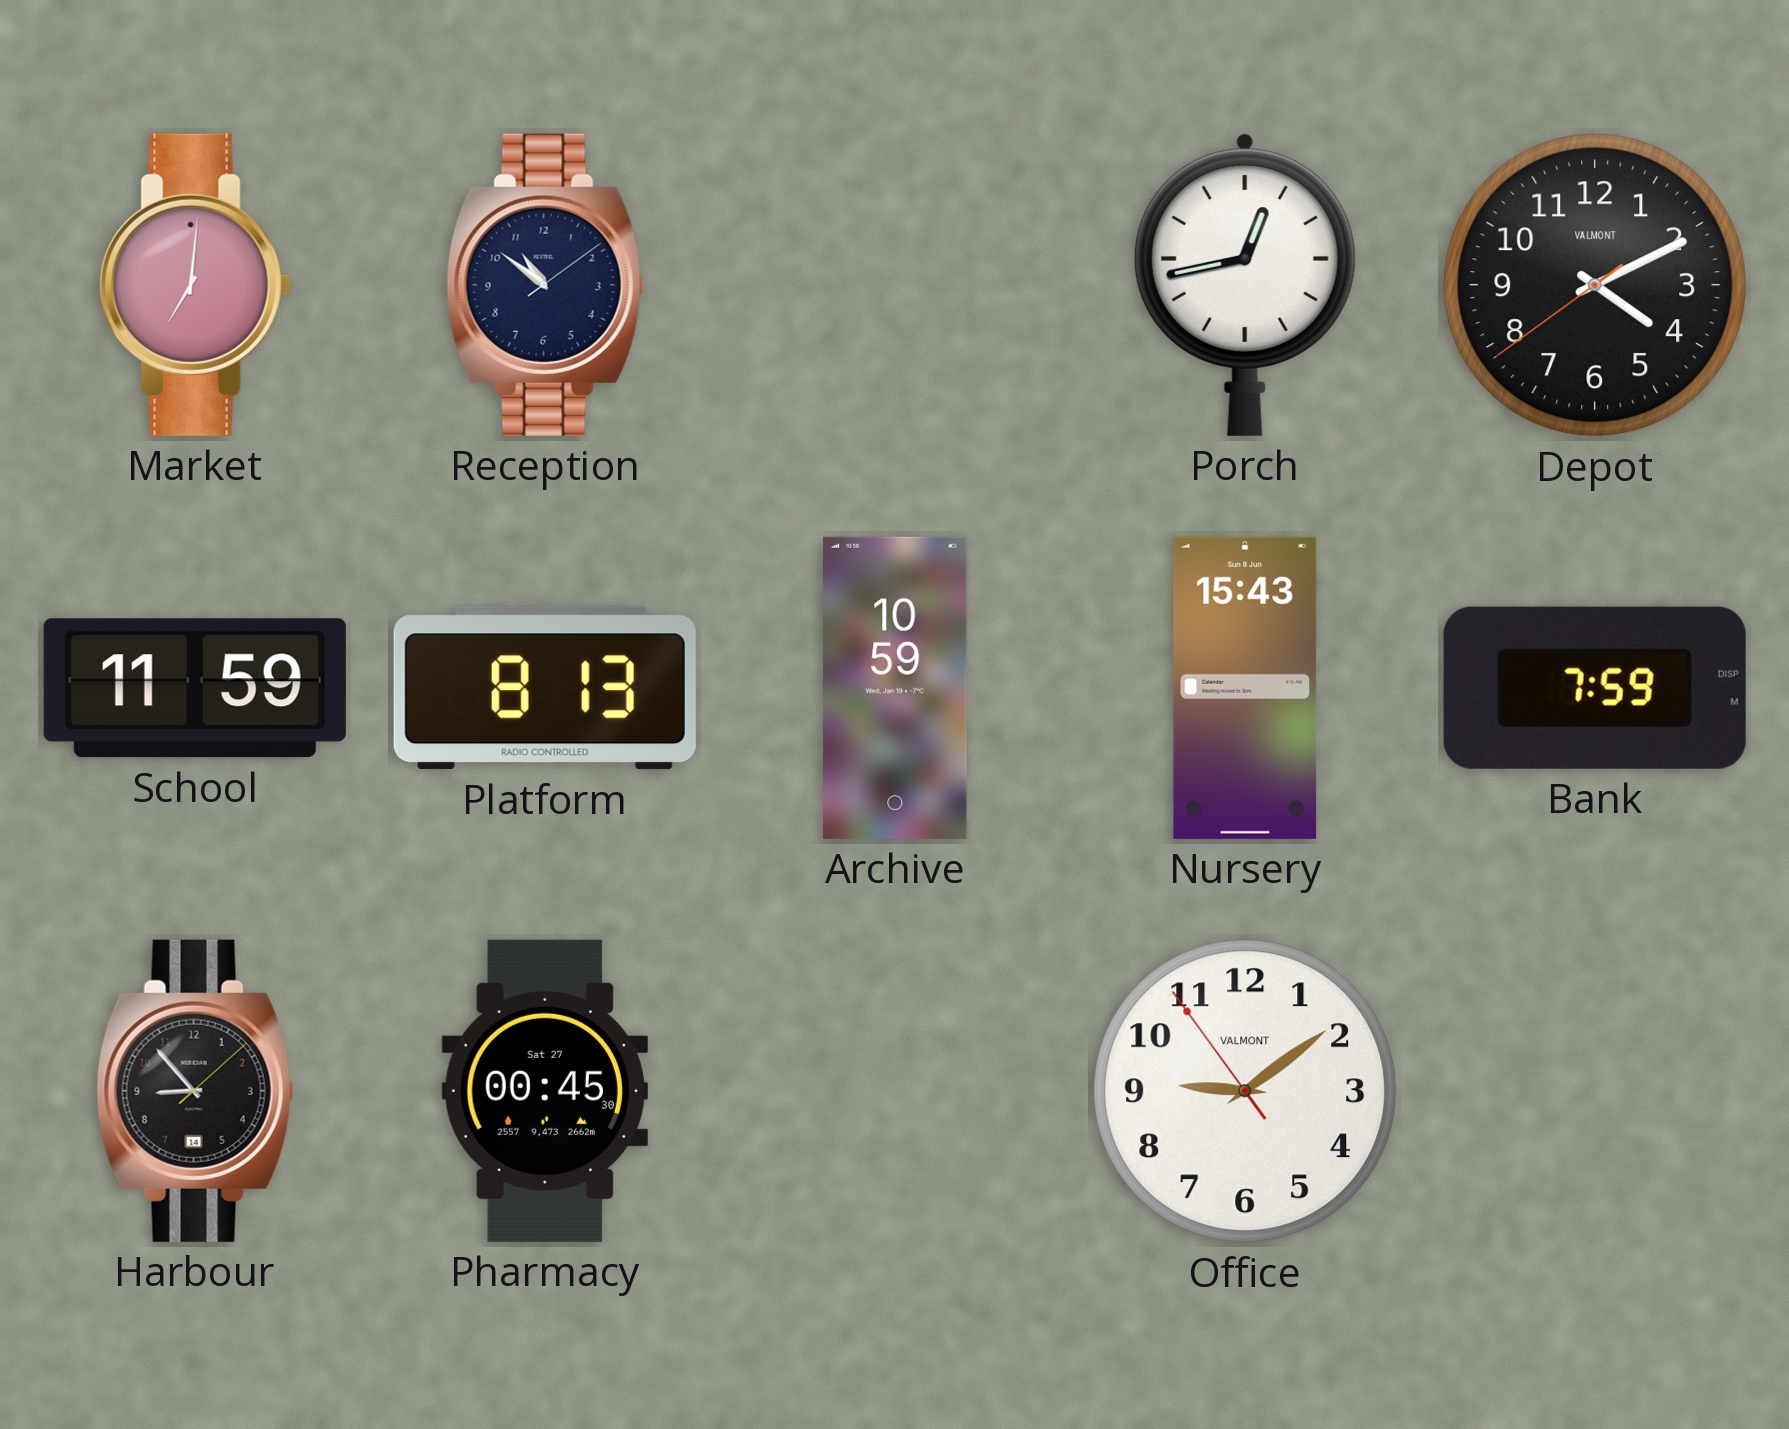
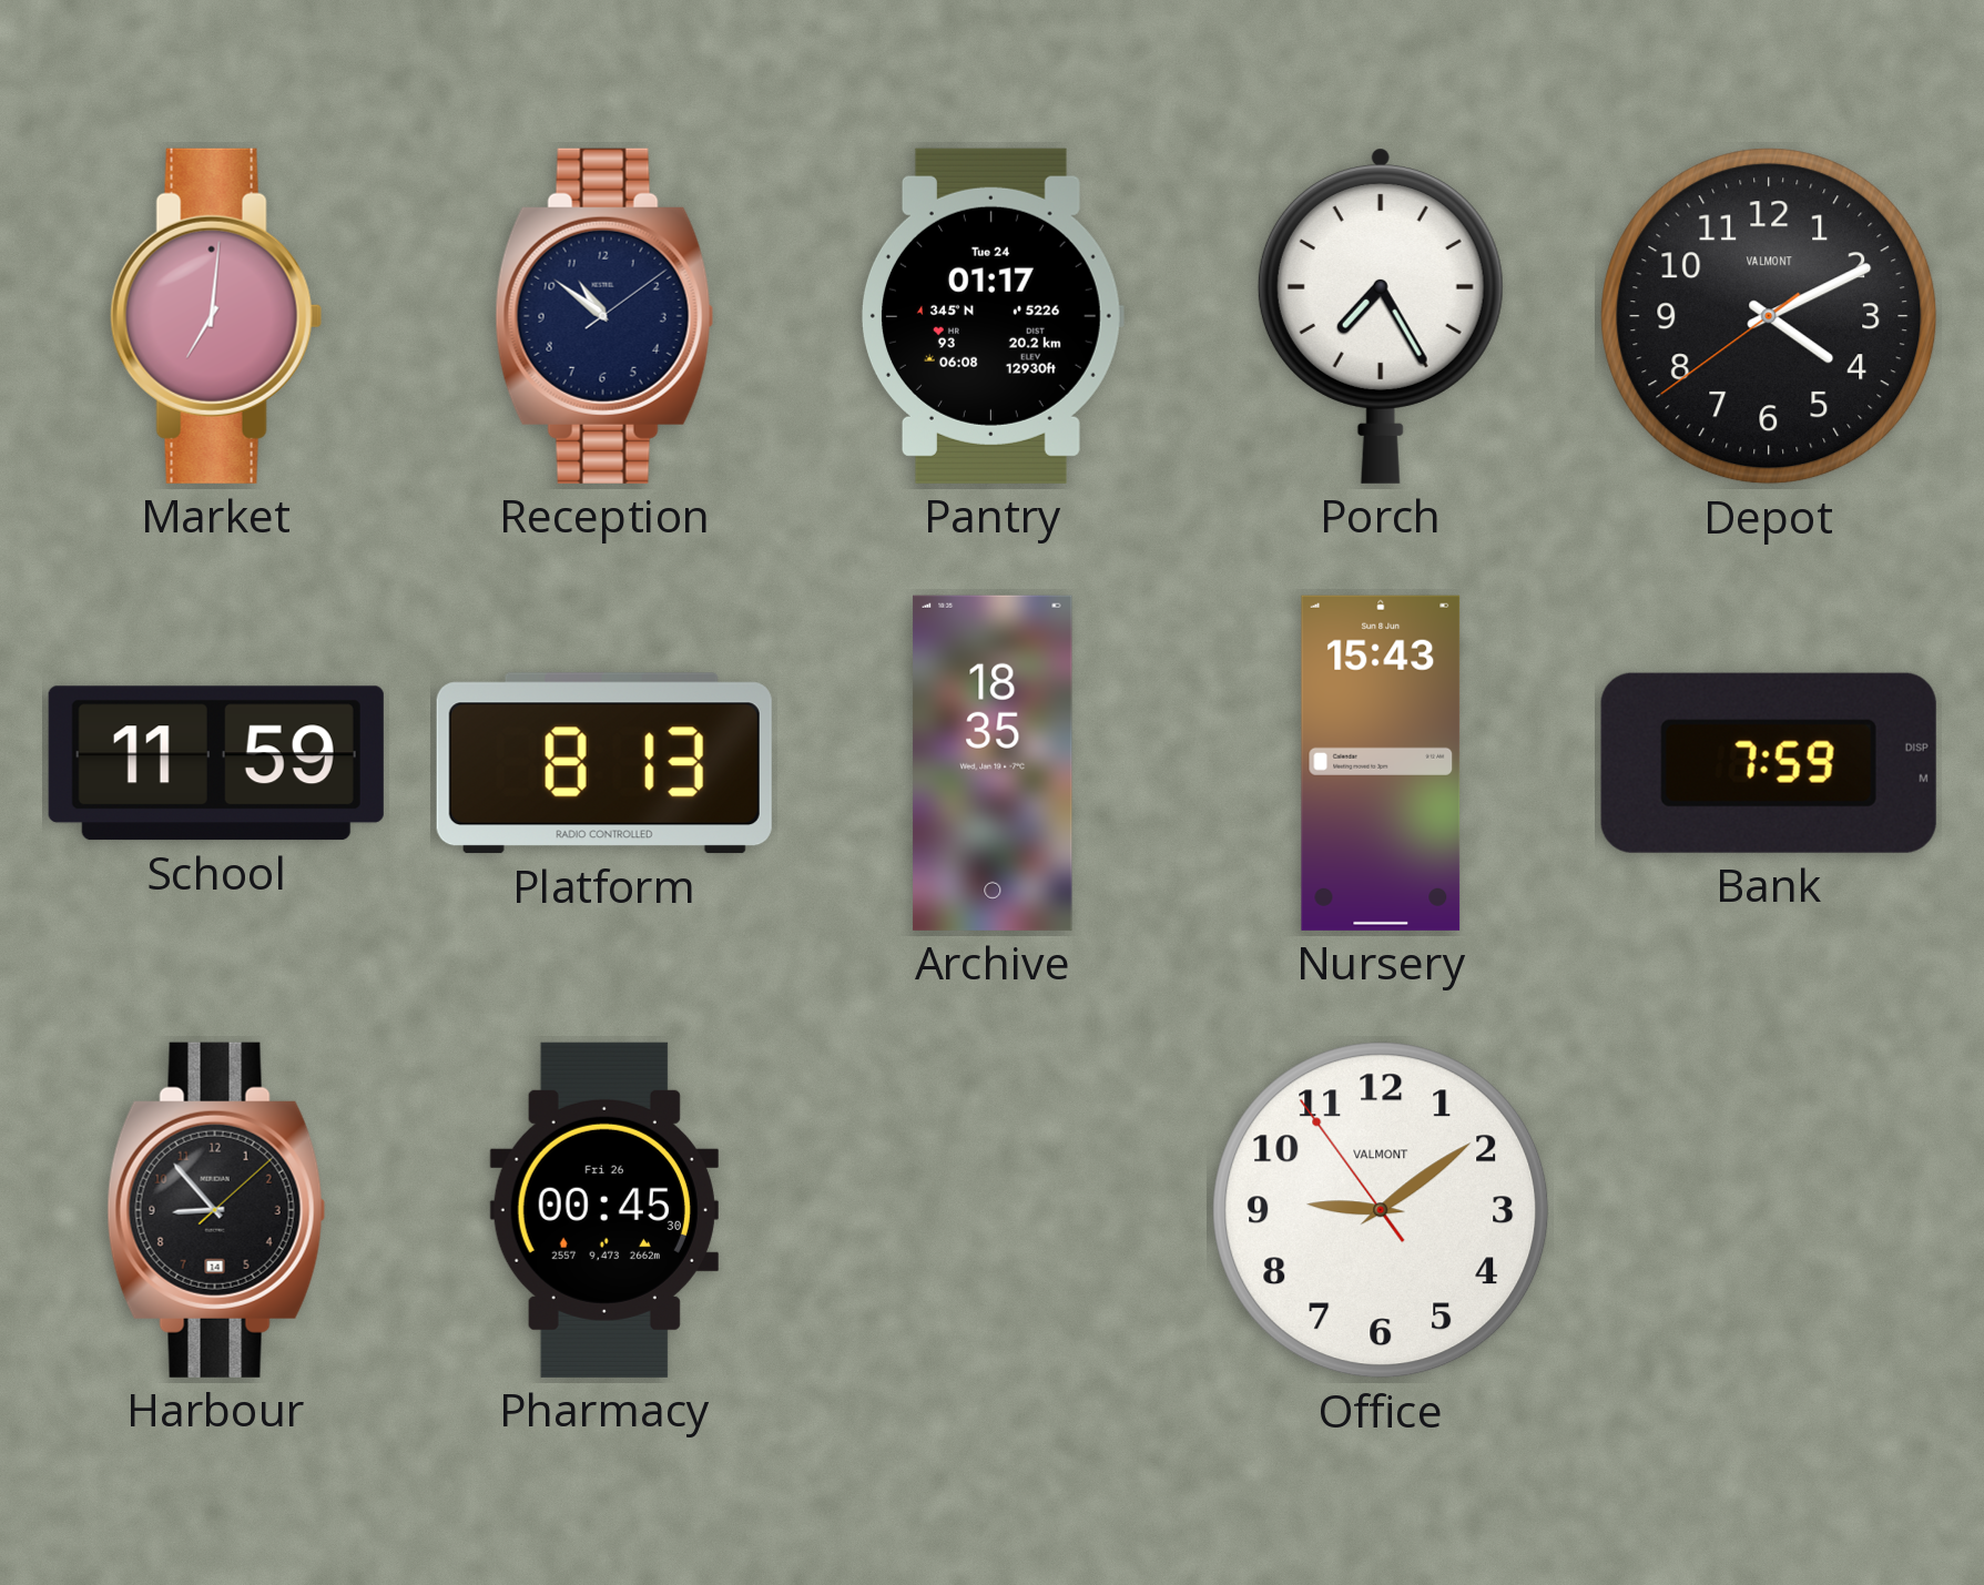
Pantry: none -> 01:17 (991, 316)
Porch: 12:43 -> 7:25 (1381, 316)
Archive: 10:59 -> 18:35 (993, 763)
Pharmacy date: Sat 27 -> Fri 26 (604, 1210)
